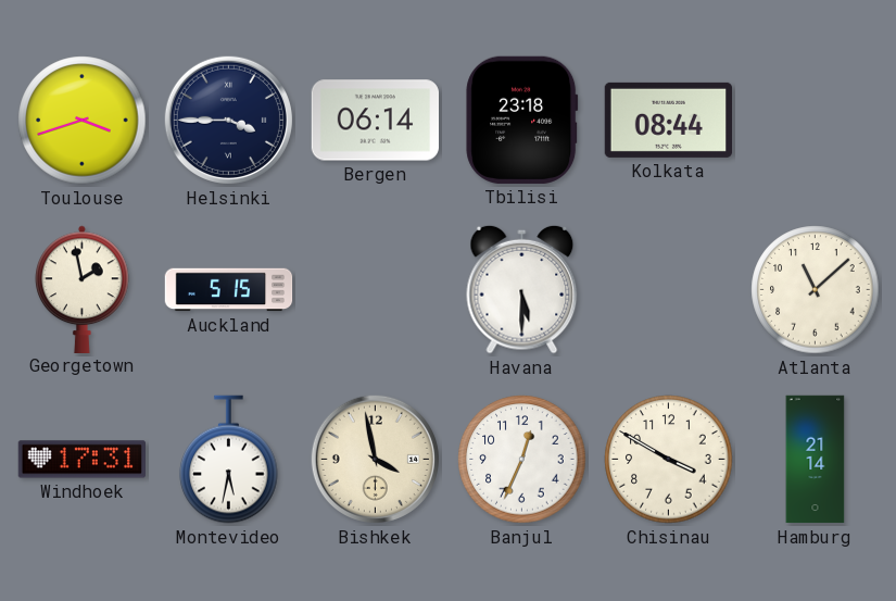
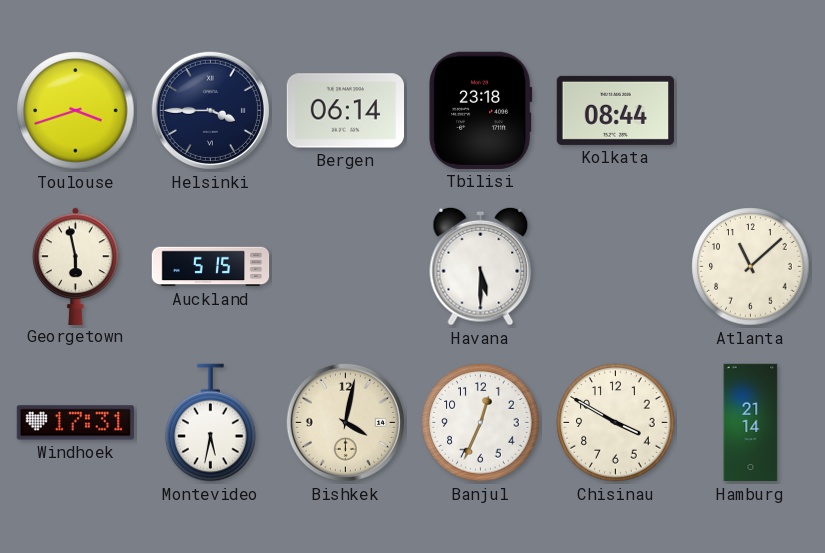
Georgetown: 1:58 -> 5:58 (76, 266)
Bishkek: 3:58 -> 4:02 (345, 422)
